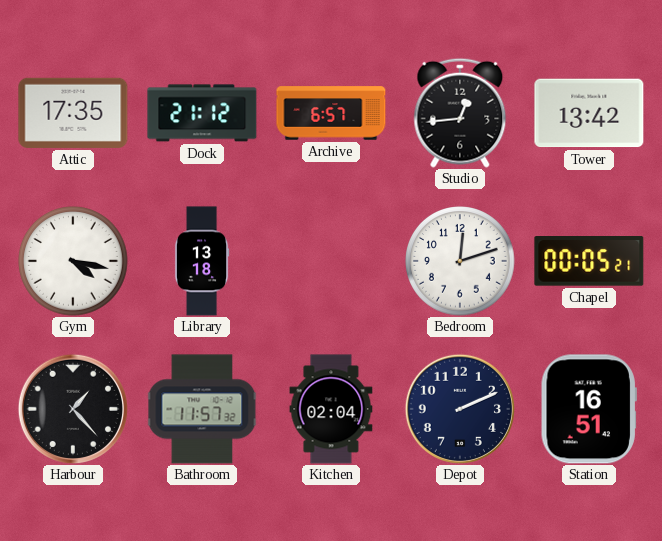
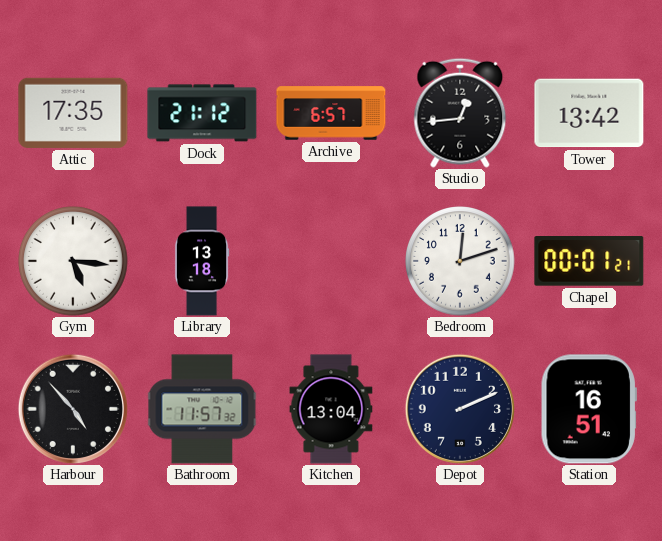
Gym: 4:17 -> 5:16 (73, 261)
Chapel: 00:05 -> 00:01 (589, 261)
Harbour: 1:23 -> 4:53 (73, 409)
Kitchen: 02:04 -> 13:04 (331, 409)
